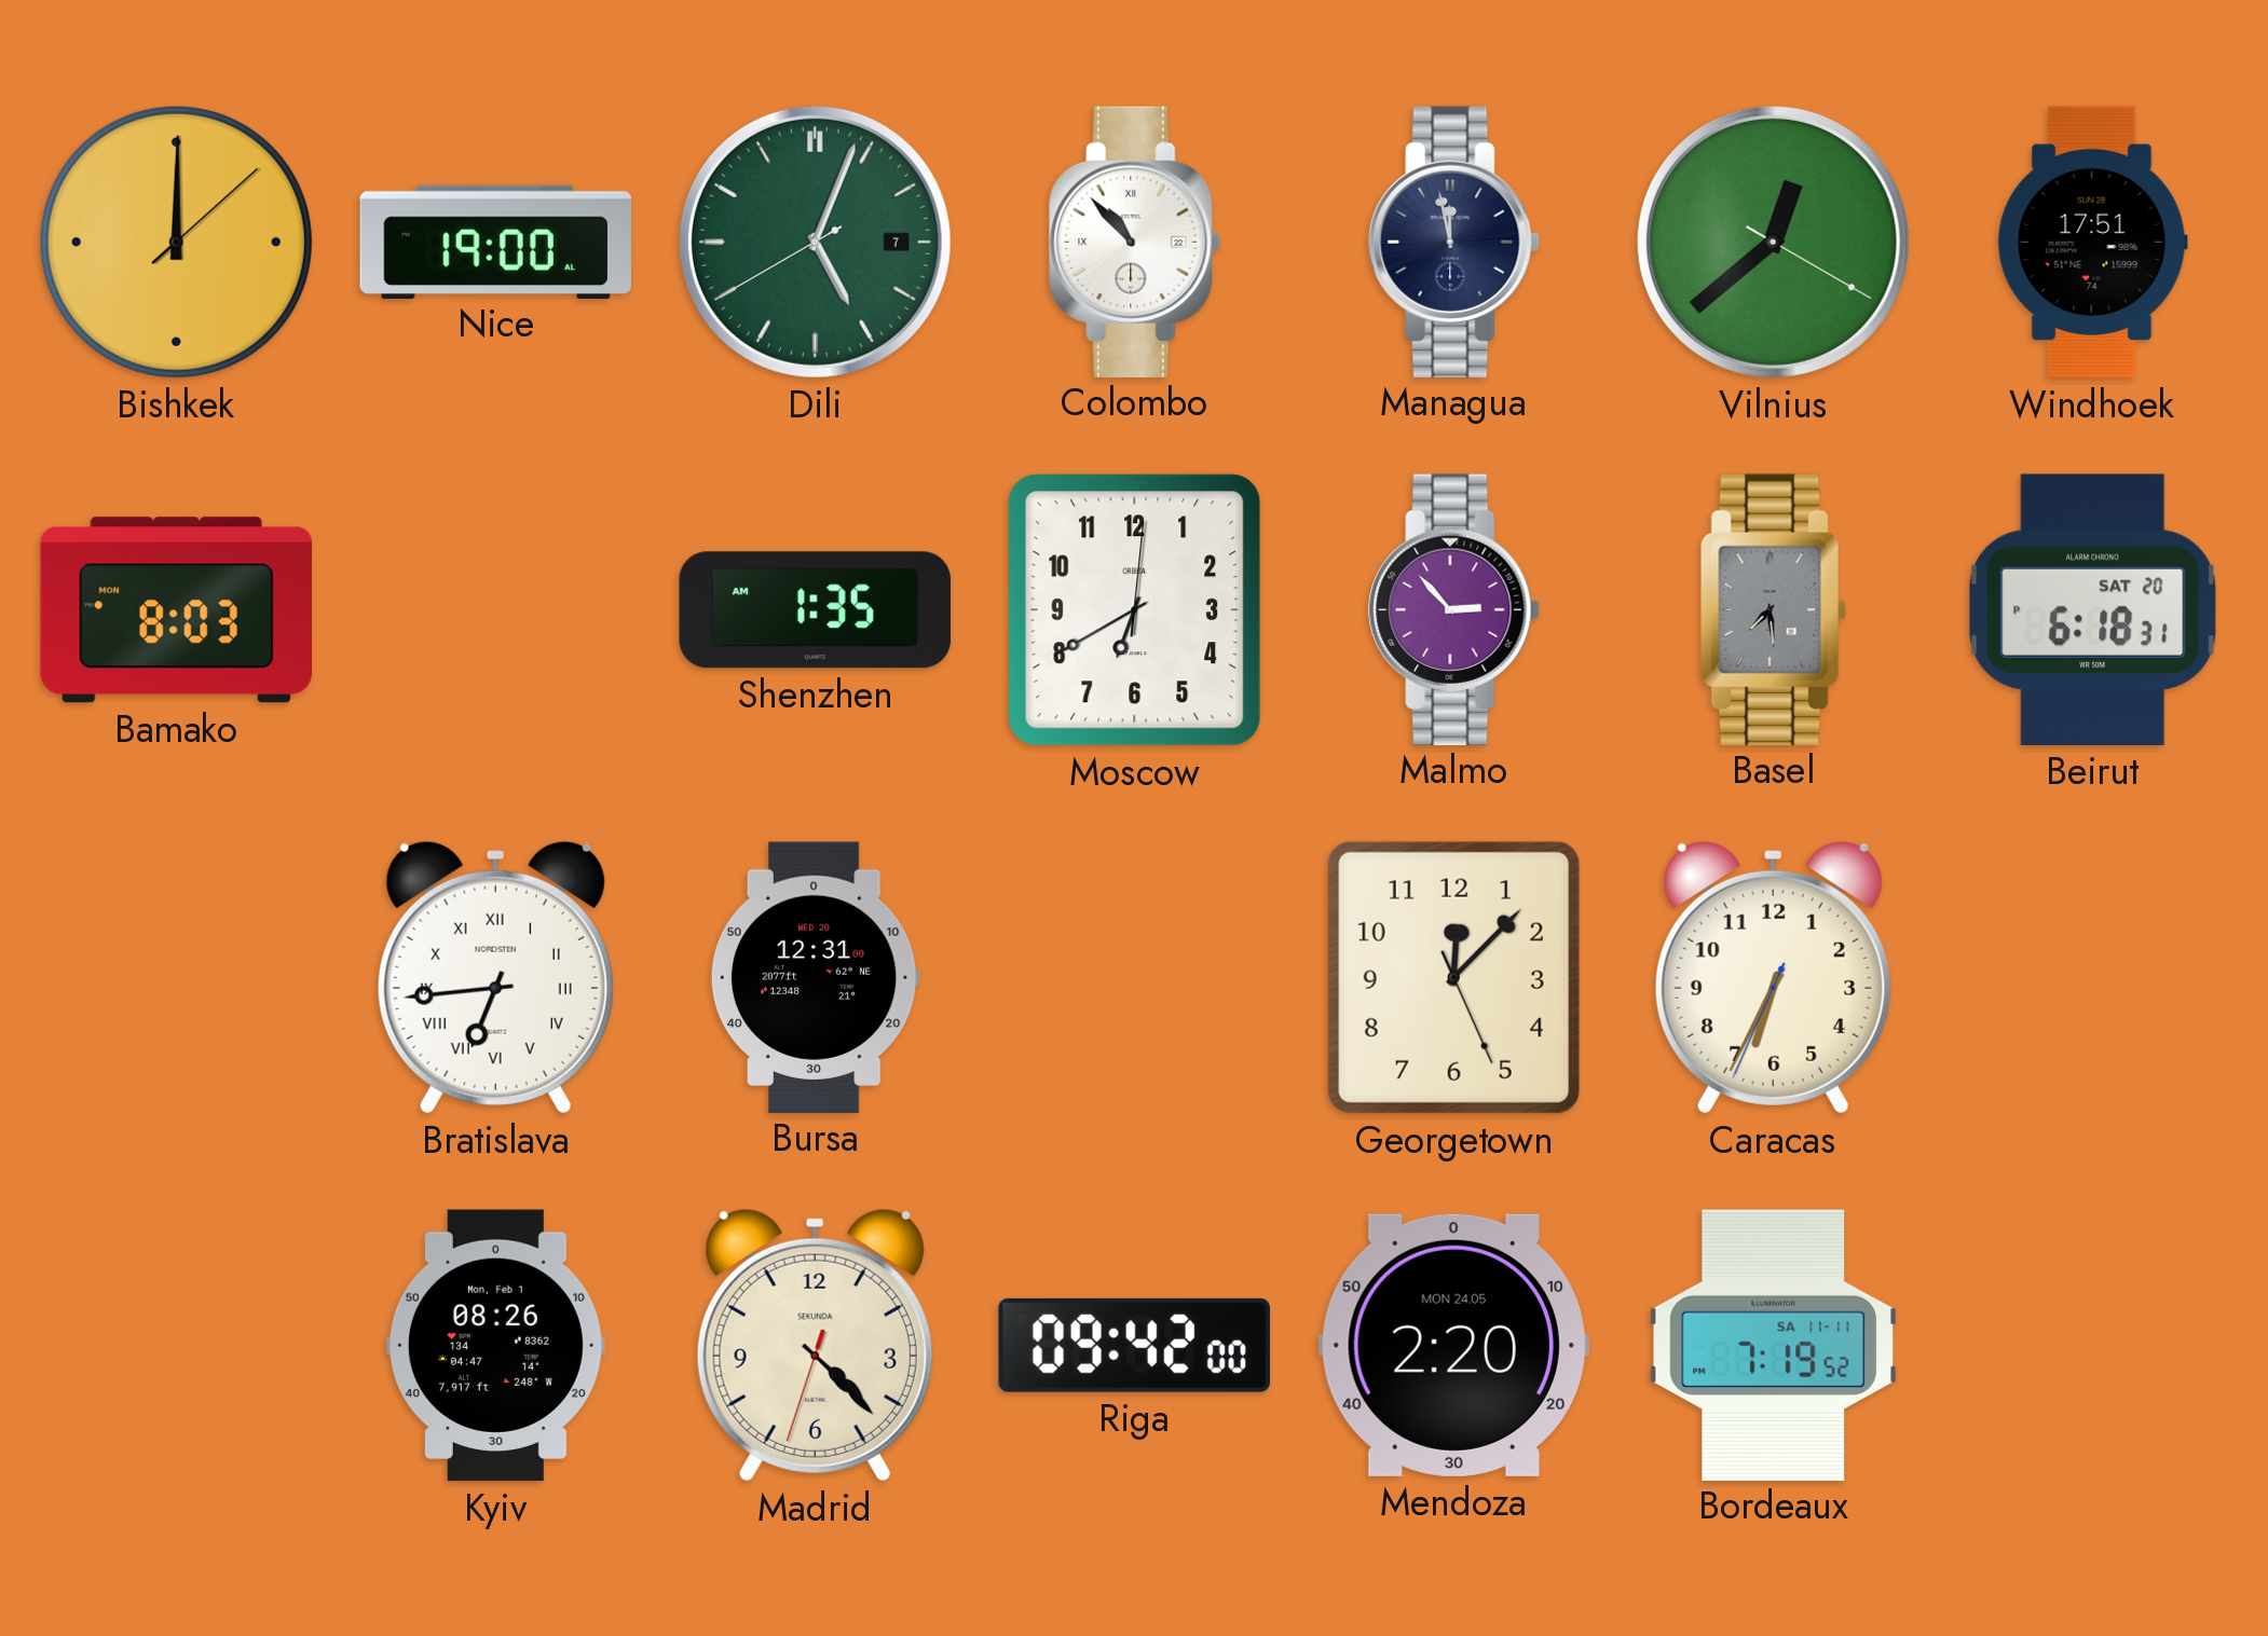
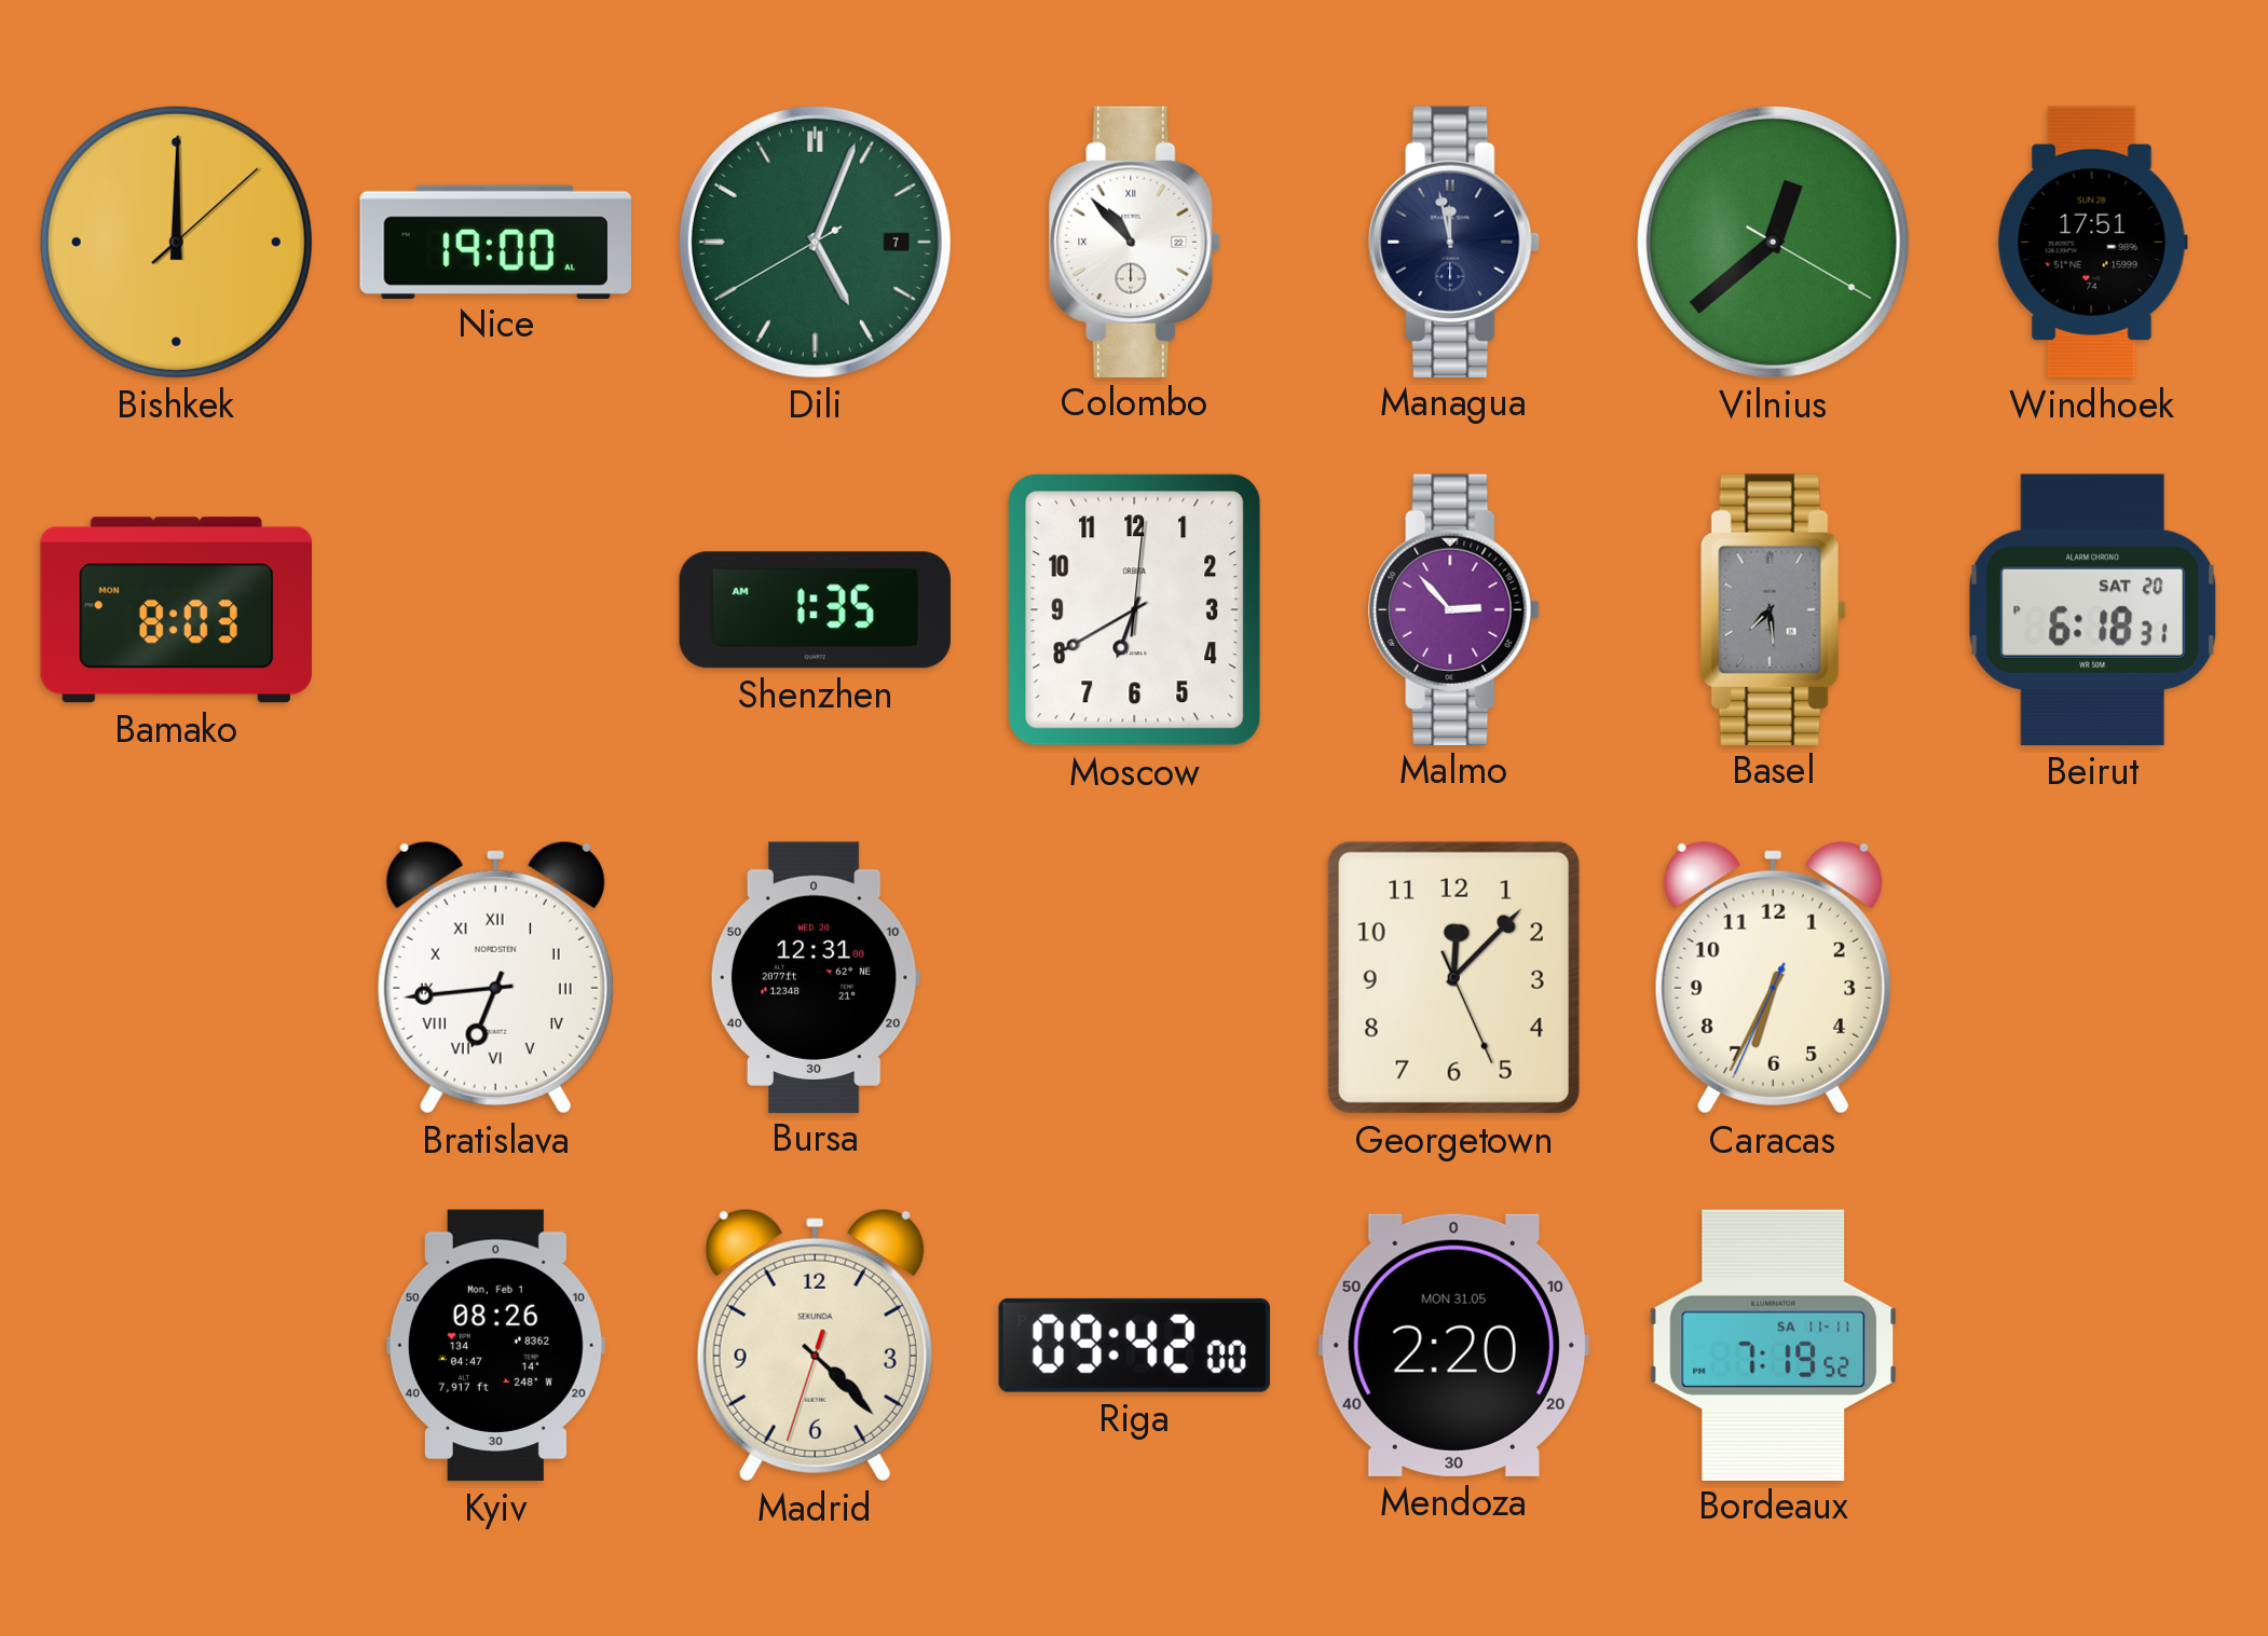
Mendoza date: MON 24.05 -> MON 31.05 (1453, 1345)
